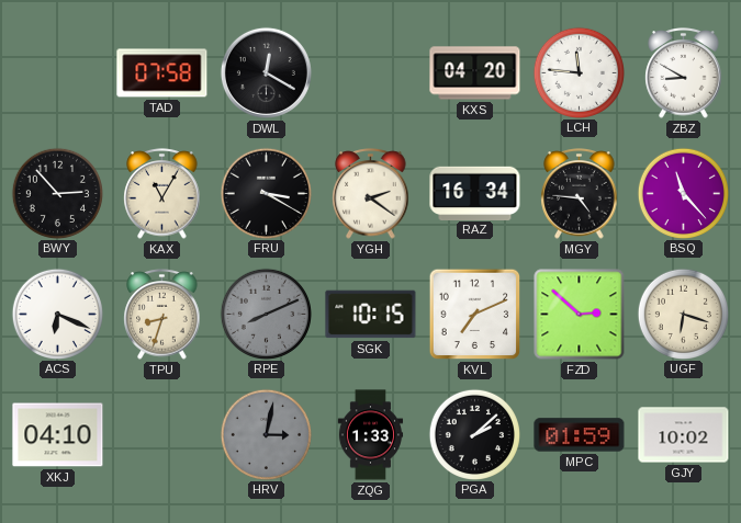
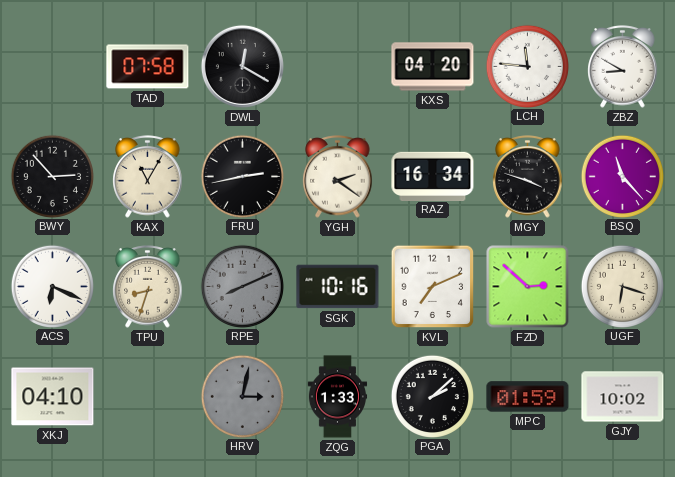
FRU: 3:20 -> 2:43 (242, 176)
MGY: 4:46 -> 3:48 (528, 177)
SGK: 10:15 -> 10:16 (338, 287)
